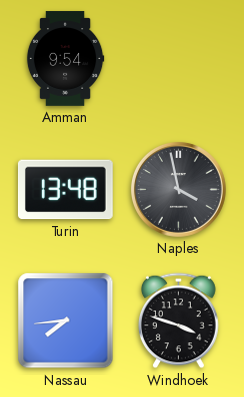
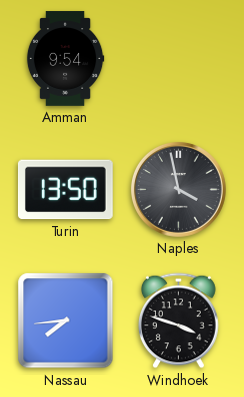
Turin: 13:48 -> 13:50 (65, 190)
